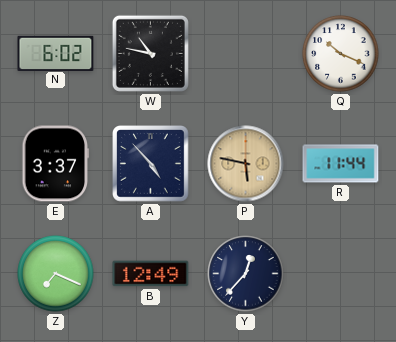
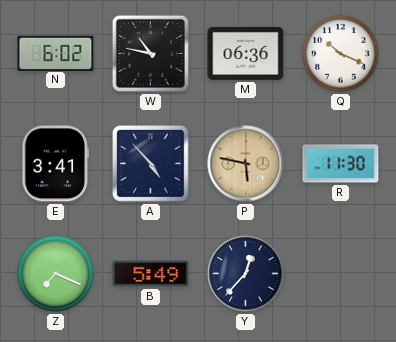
M: none -> 06:36 (246, 53)
E: 3:37 -> 3:41 (56, 164)
R: 11:44 -> 11:30 (341, 164)
B: 12:49 -> 5:49 (151, 274)
